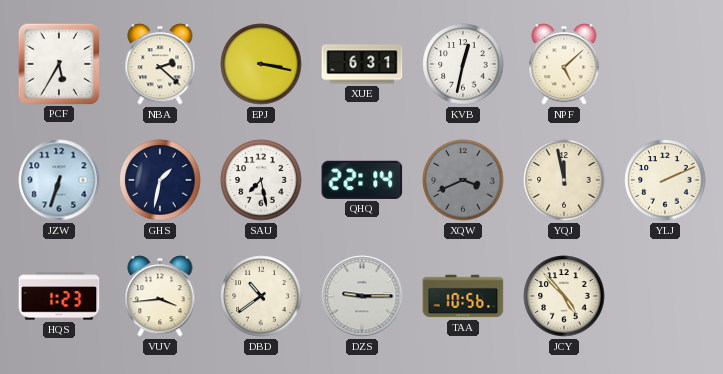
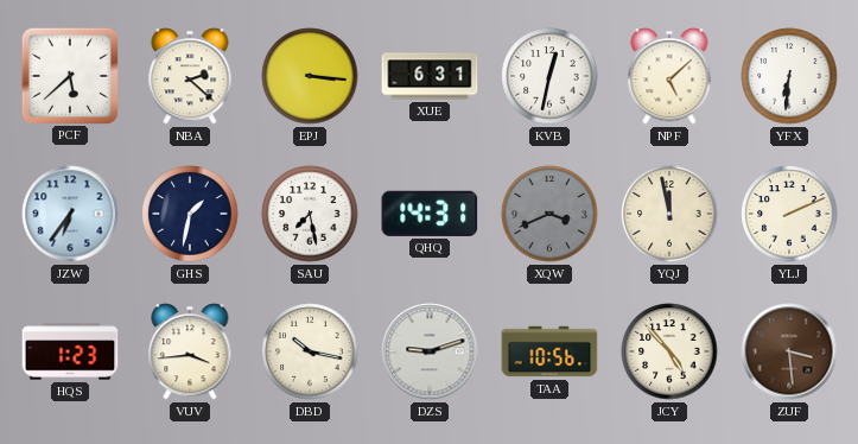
PCF: 5:35 -> 5:38 (69, 75)
EPJ: 3:17 -> 3:16 (310, 76)
YFX: none -> 6:31 (789, 76)
JZW: 6:33 -> 6:36 (70, 214)
QHQ: 22:14 -> 14:31 (430, 214)
DBD: 10:39 -> 10:17 (310, 351)
DZS: 9:15 -> 9:12 (430, 351)
ZUF: none -> 3:29 (789, 351)
